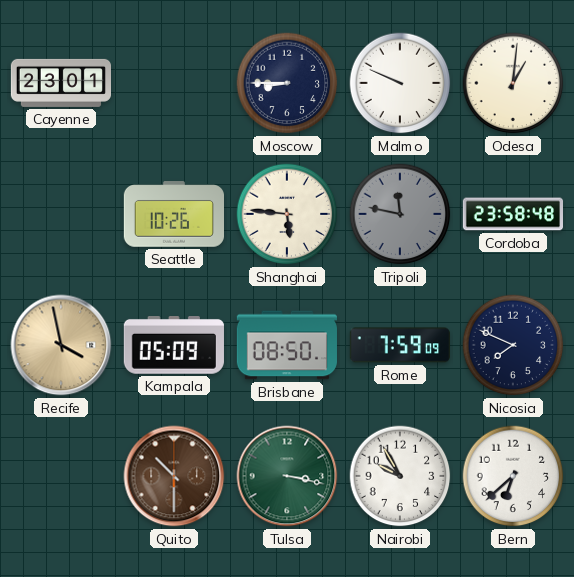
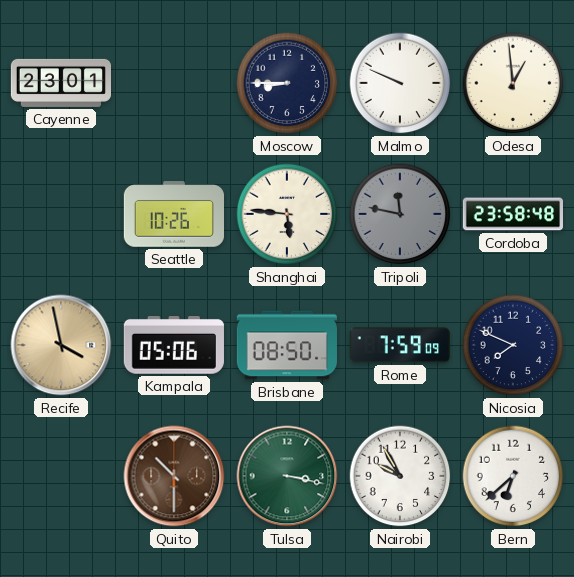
Odesa: 1:01 -> 12:59 (513, 83)
Kampala: 05:09 -> 05:06 (174, 346)
